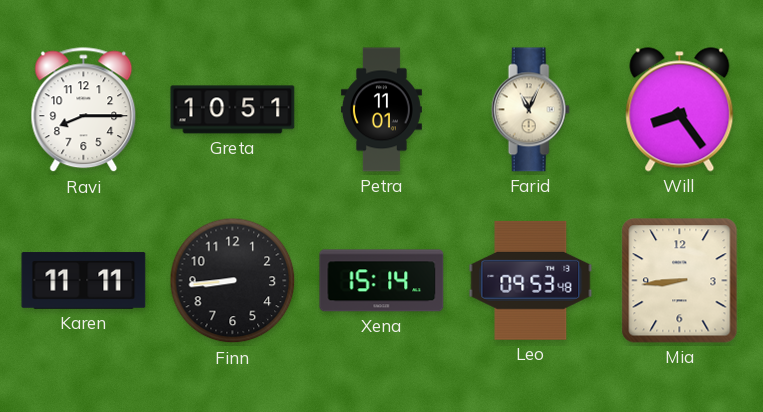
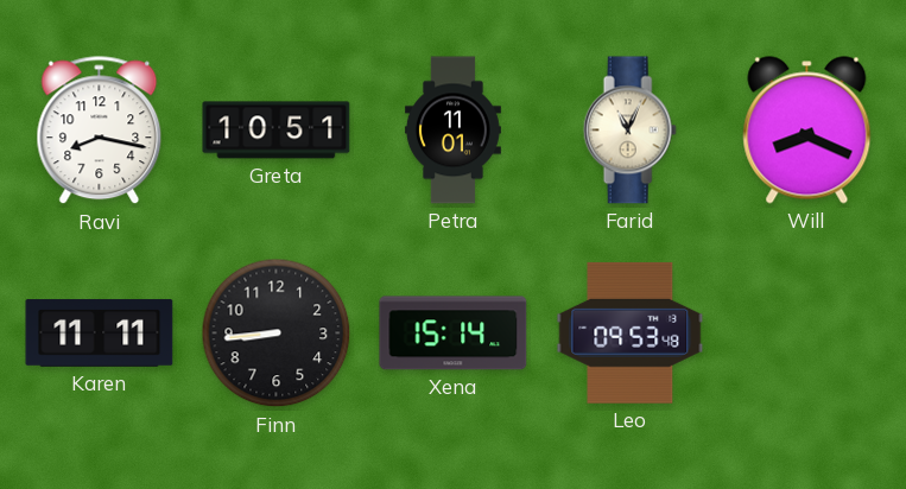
Ravi: 8:15 -> 8:17 (100, 131)
Will: 8:24 -> 8:19 (807, 131)
Mia: 8:44 -> none (680, 281)
